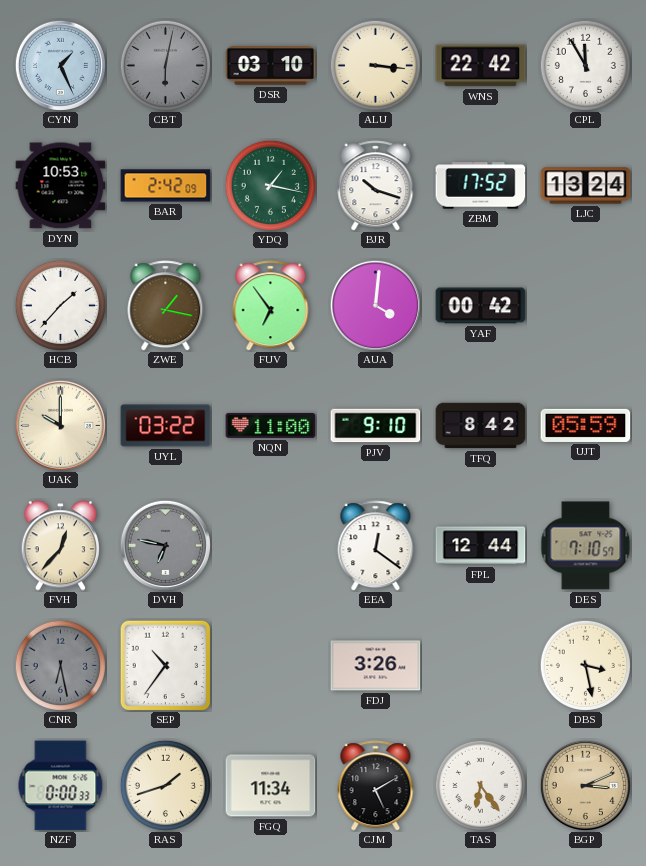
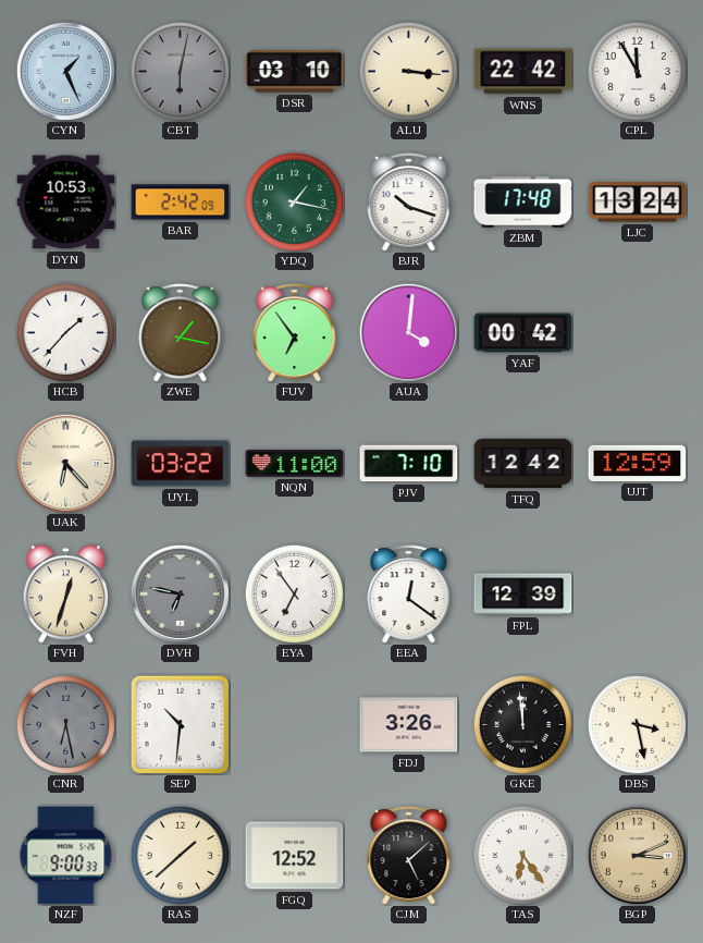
ZBM: 17:52 -> 17:48 (523, 203)
UAK: 10:00 -> 6:23 (65, 463)
PJV: 9:10 -> 7:10 (409, 464)
TFQ: 8:42 -> 12:42 (523, 464)
UJT: 05:59 -> 12:59 (638, 463)
FVH: 12:37 -> 12:33 (65, 595)
EYA: none -> 6:54 (294, 593)
FPL: 12:44 -> 12:39 (523, 595)
DES: 7:10 -> none (586, 546)
SEP: 10:36 -> 10:31 (180, 724)
GKE: none -> 11:59 (522, 724)
NZF: 0:00 -> 9:00 (66, 856)
RAS: 1:42 -> 1:38 (180, 855)
FGQ: 11:34 -> 12:52 (295, 856)
CJM: 5:10 -> 5:08 (409, 856)
